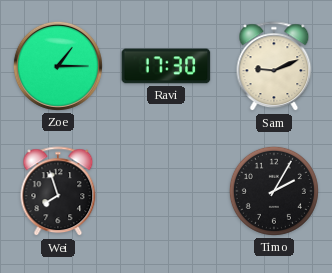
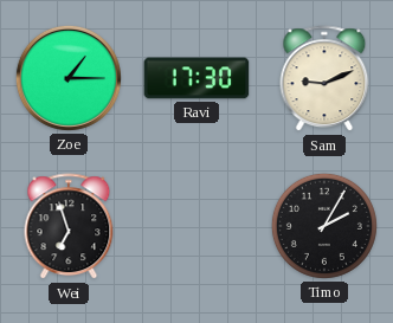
Wei: 7:57 -> 6:57 (69, 227)
